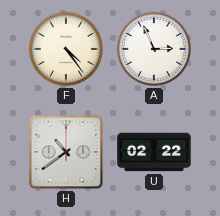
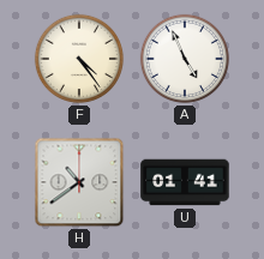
A: 2:56 -> 4:56 (185, 59)
U: 02:22 -> 01:41 (185, 182)
